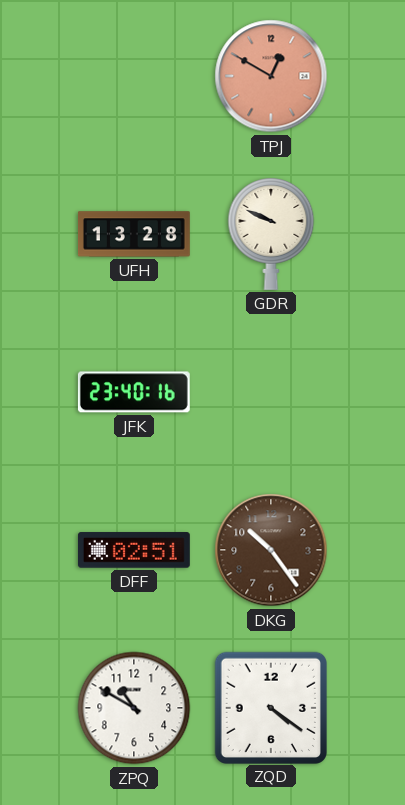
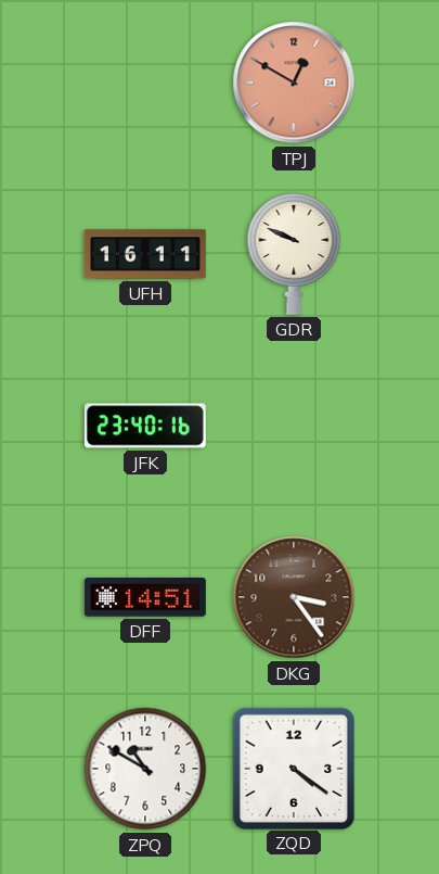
UFH: 13:28 -> 16:11 (145, 254)
DFF: 02:51 -> 14:51 (145, 597)
DKG: 10:24 -> 3:24 (294, 597)
